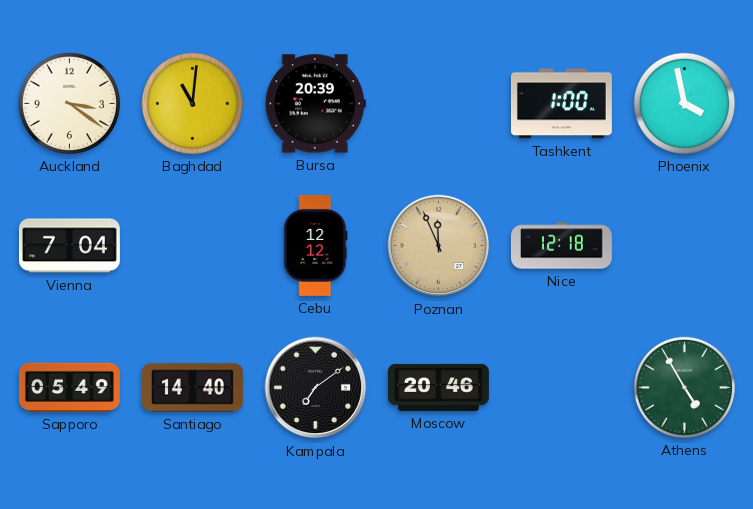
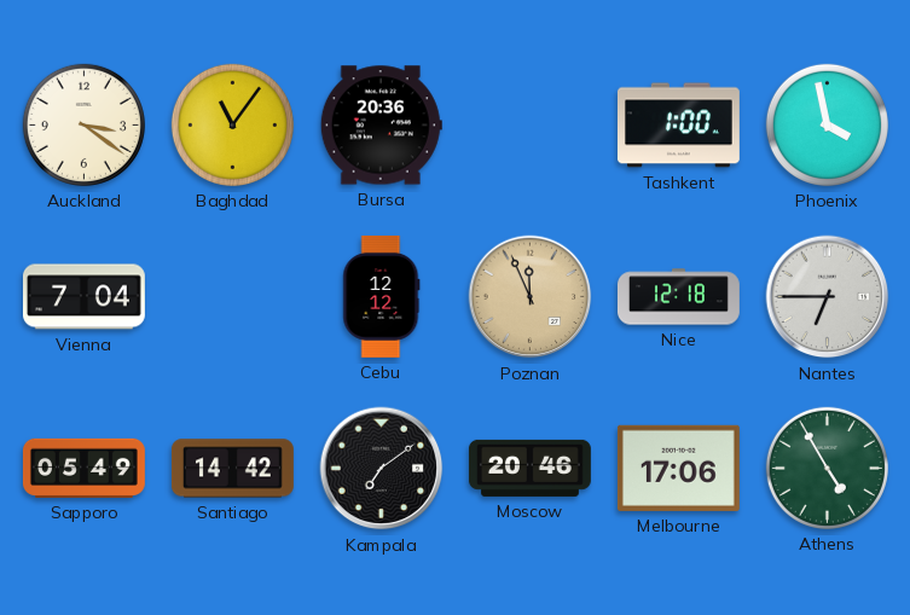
Baghdad: 11:01 -> 11:06 (232, 124)
Bursa: 20:39 -> 20:36 (381, 126)
Nantes: none -> 6:45 (828, 297)
Santiago: 14:40 -> 14:42 (232, 469)
Melbourne: none -> 17:06 (678, 468)
